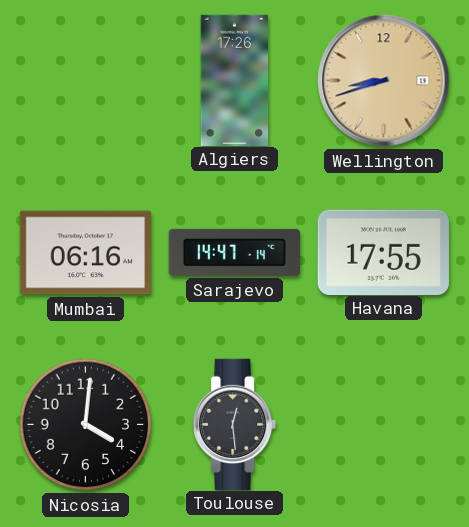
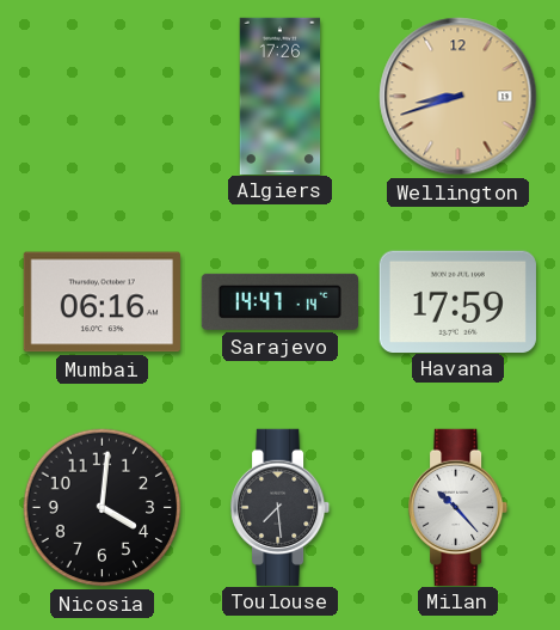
Havana: 17:55 -> 17:59 (457, 301)
Toulouse: 12:29 -> 7:29 (282, 507)
Milan: none -> 10:23 (460, 507)
